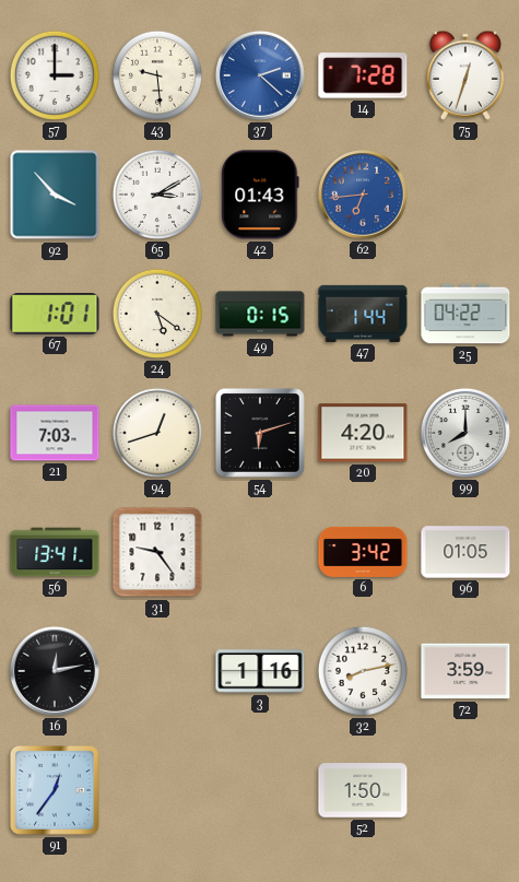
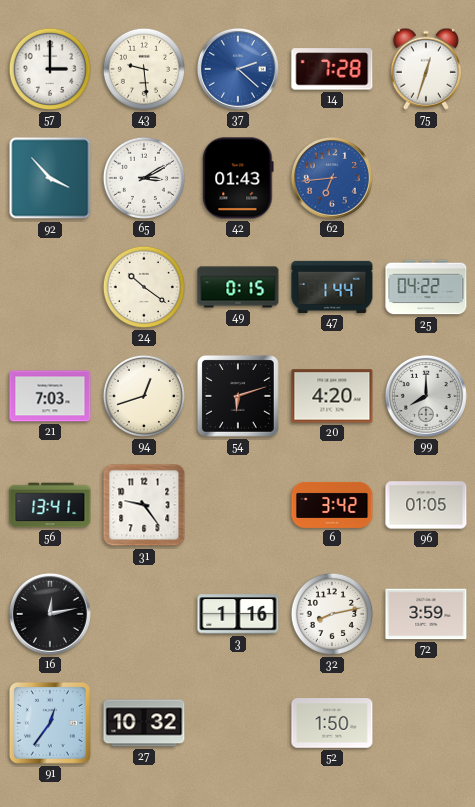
67: 1:01 -> none (55, 314)
24: 5:21 -> 10:21 (144, 287)
27: none -> 10:32 (144, 723)
